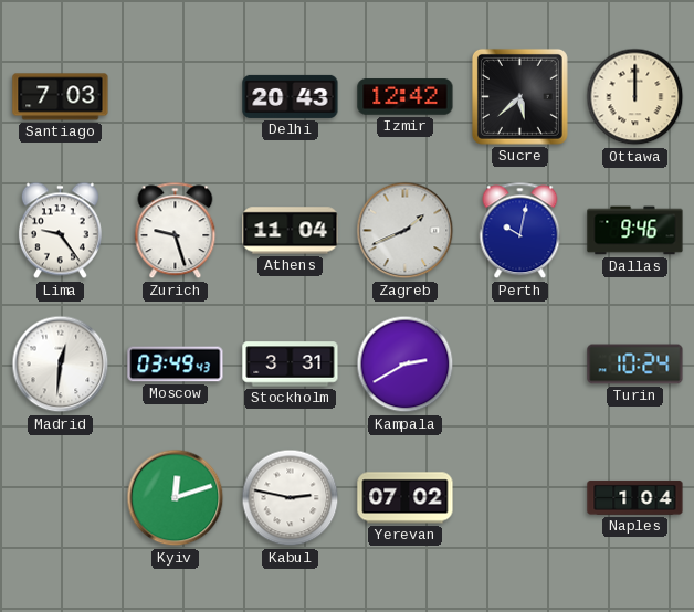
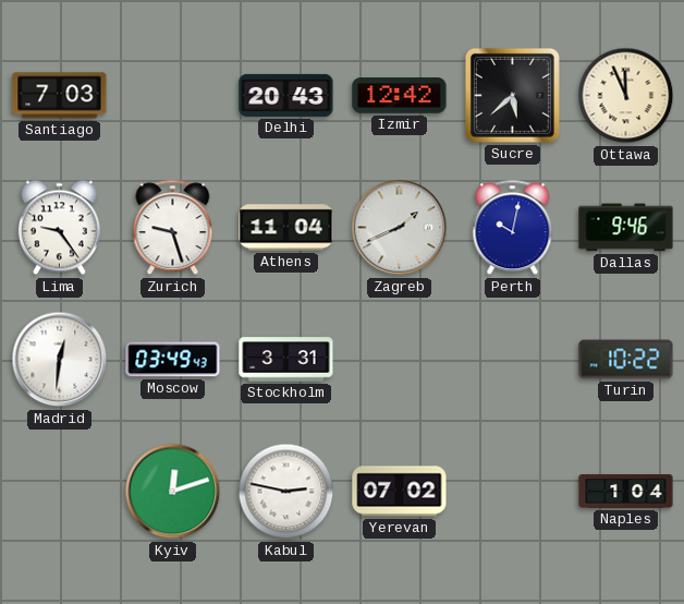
Ottawa: 12:00 -> 11:56 (626, 96)
Kampala: 2:40 -> none (406, 365)
Turin: 10:24 -> 10:22 (626, 360)
